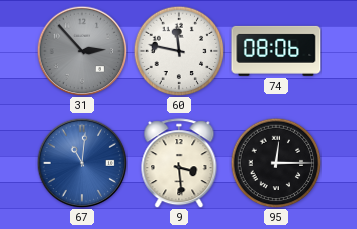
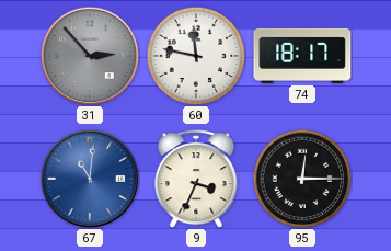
74: 08:06 -> 18:17 (302, 56)
9: 3:29 -> 3:34 (196, 179)
